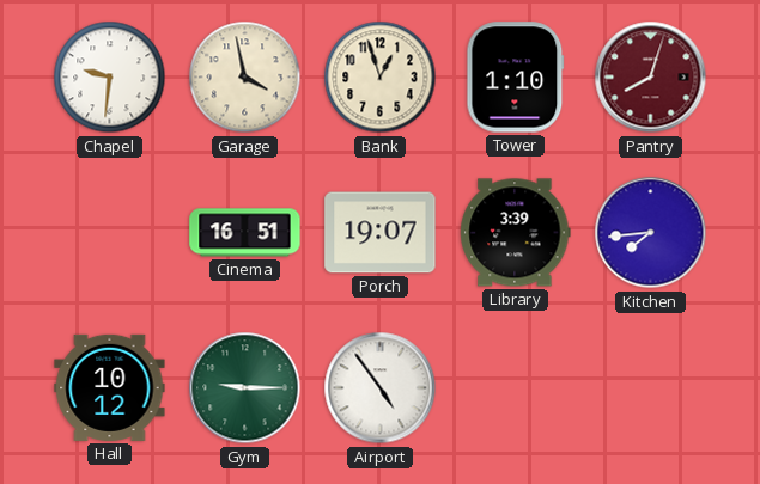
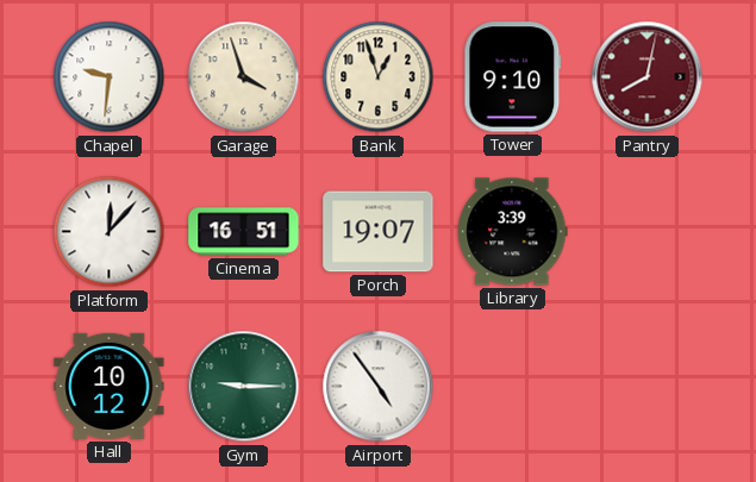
Garage: 3:58 -> 3:57 (244, 77)
Tower: 1:10 -> 9:10 (513, 77)
Pantry: 8:03 -> 8:02 (648, 77)
Platform: none -> 12:07 (110, 232)
Kitchen: 7:44 -> none (651, 233)
